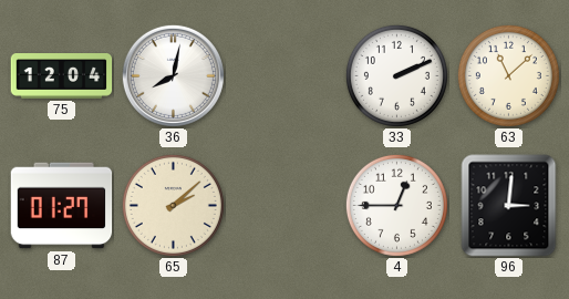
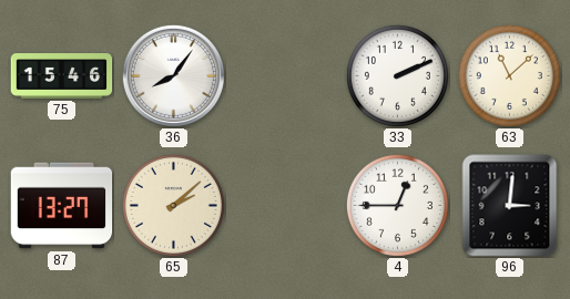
75: 12:04 -> 15:46 (62, 76)
36: 8:02 -> 8:06 (173, 75)
87: 01:27 -> 13:27 (62, 206)
